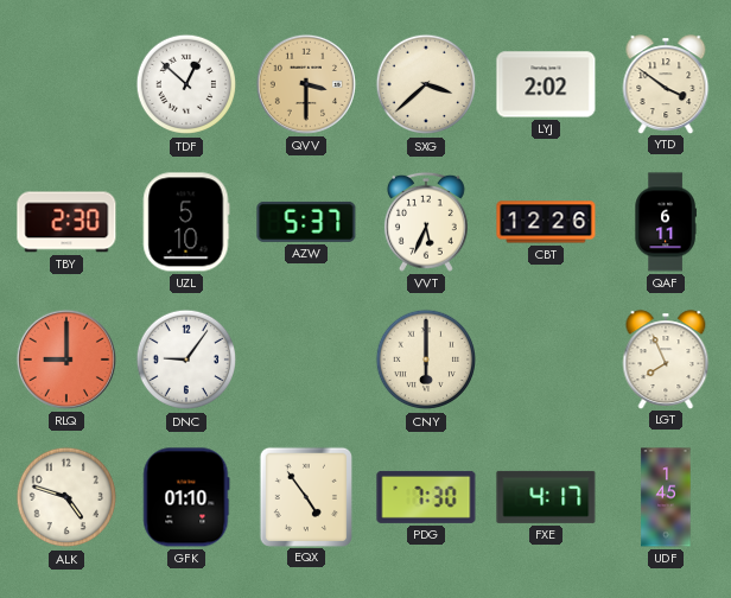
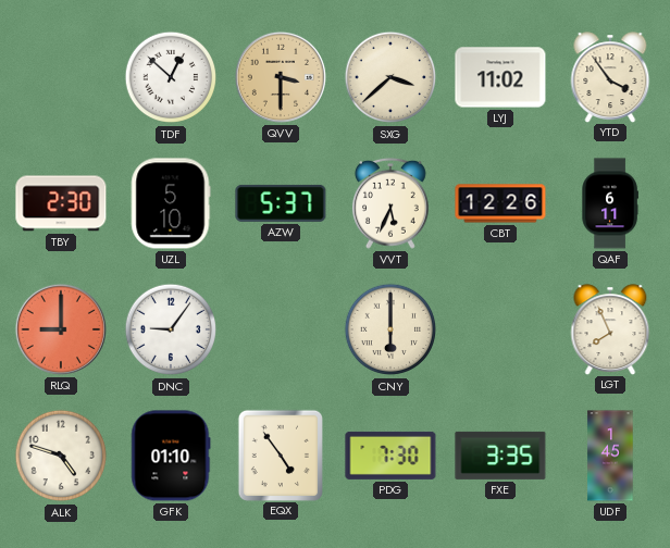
LYJ: 2:02 -> 11:02 (500, 77)
YTD: 3:51 -> 3:54 (610, 77)
FXE: 4:17 -> 3:35 (500, 456)
